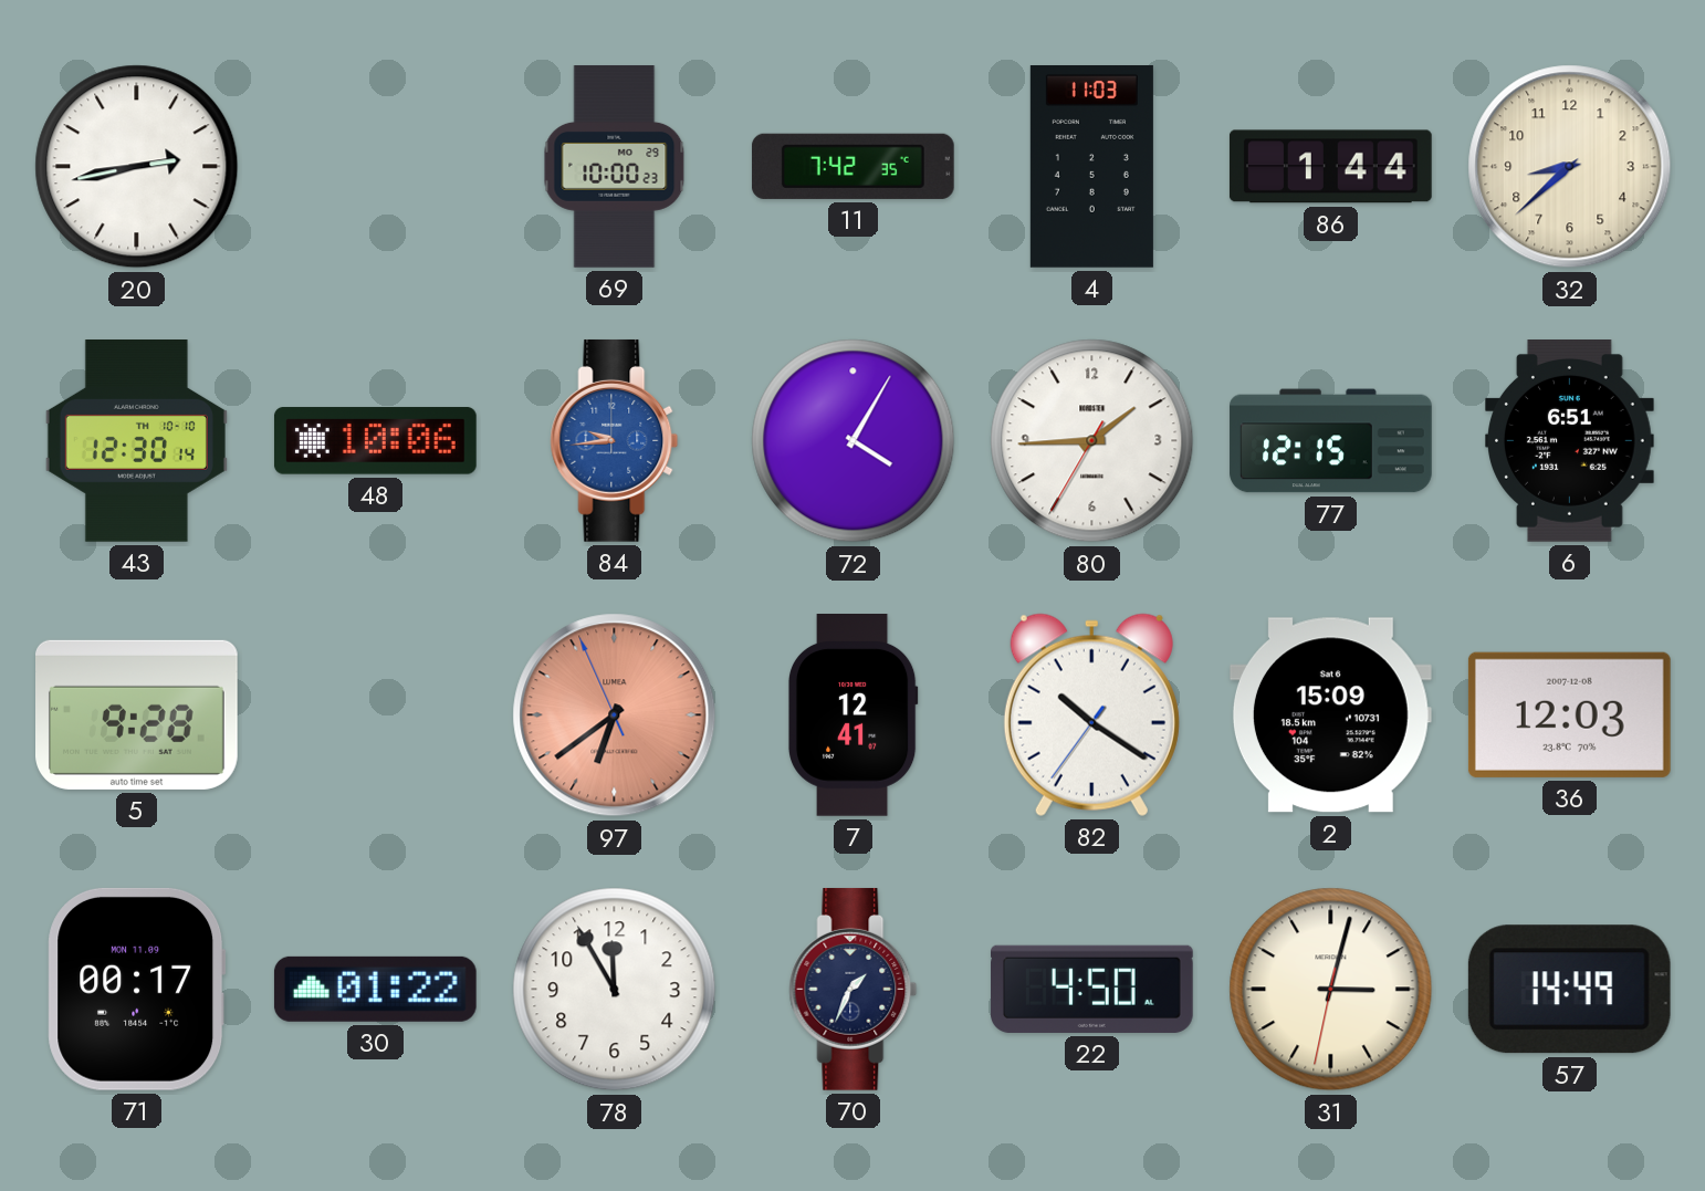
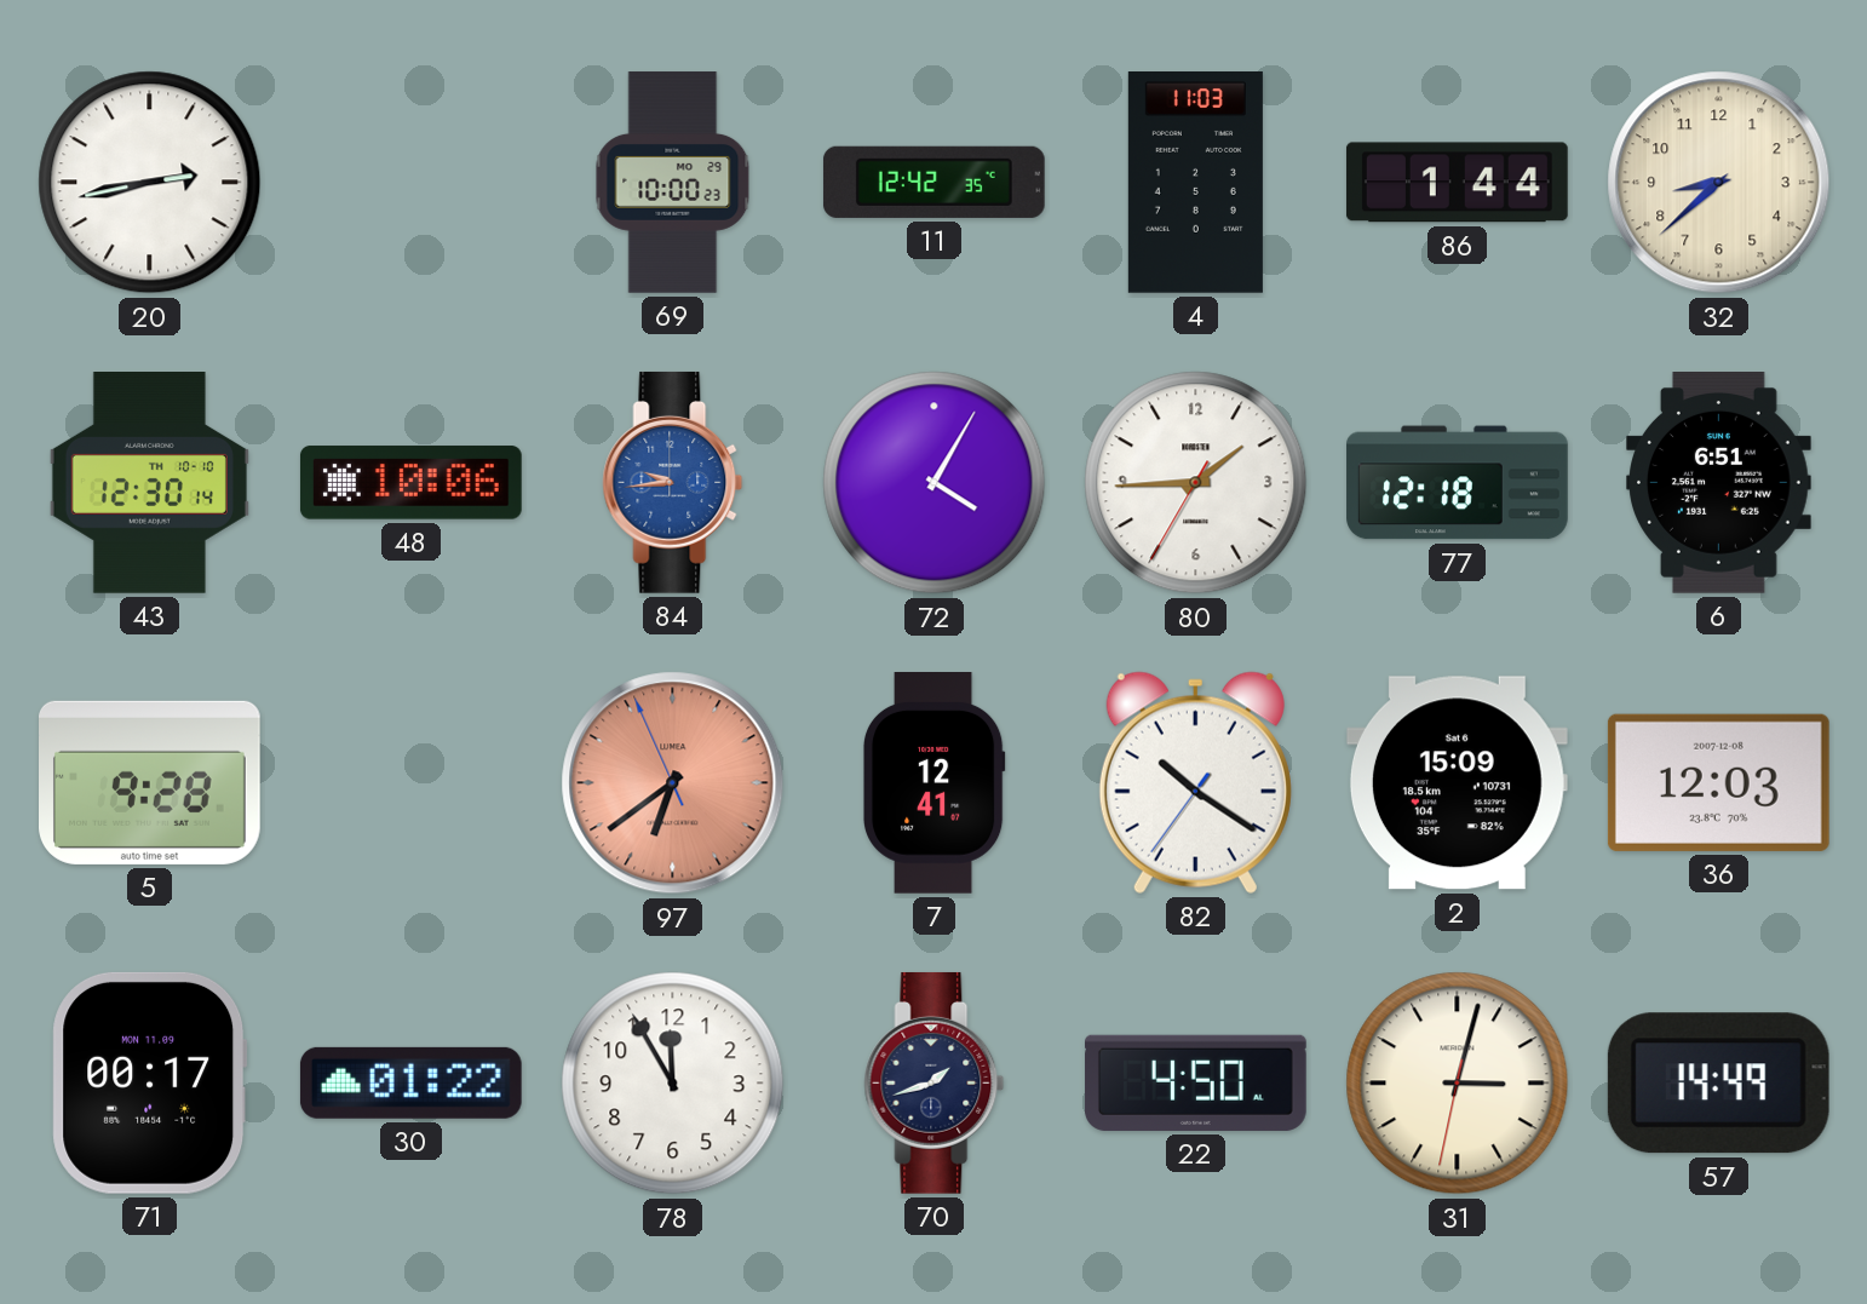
11: 7:42 -> 12:42 (933, 182)
77: 12:15 -> 12:18 (1458, 483)
70: 1:34 -> 1:42 (935, 1082)
